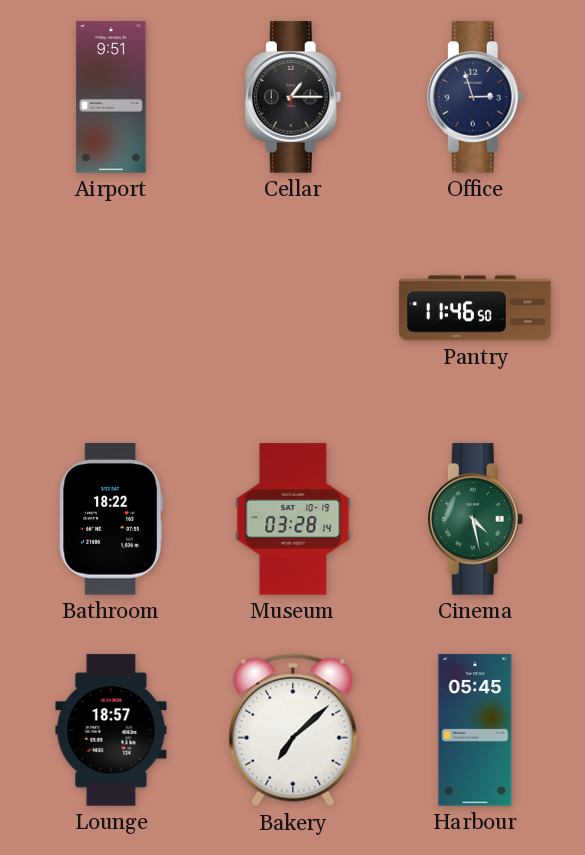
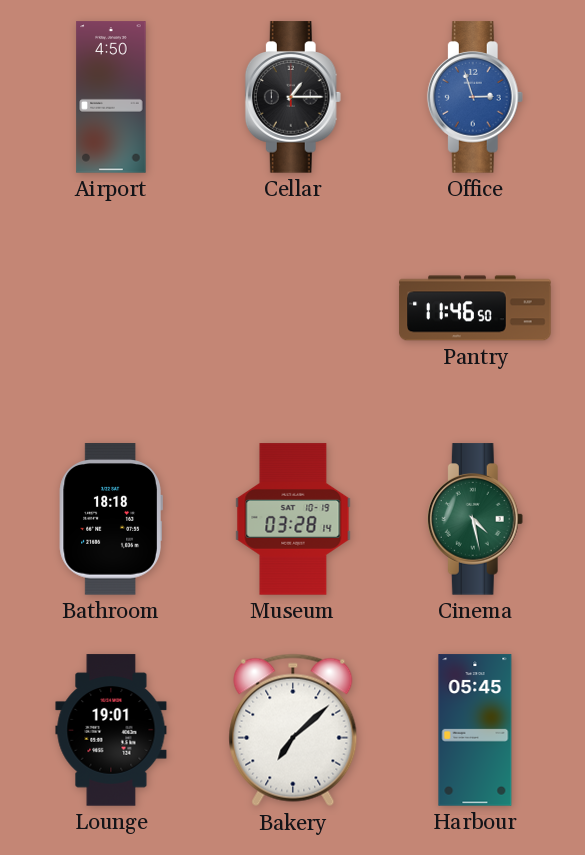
Airport: 9:51 -> 4:50 (111, 97)
Office dial: navy -> blue (475, 97)
Bathroom: 18:22 -> 18:18 (111, 519)
Lounge: 18:57 -> 19:01 (111, 730)
